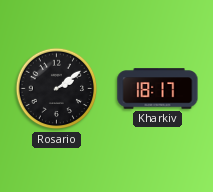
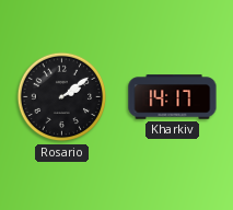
Kharkiv: 18:17 -> 14:17 (173, 97)
